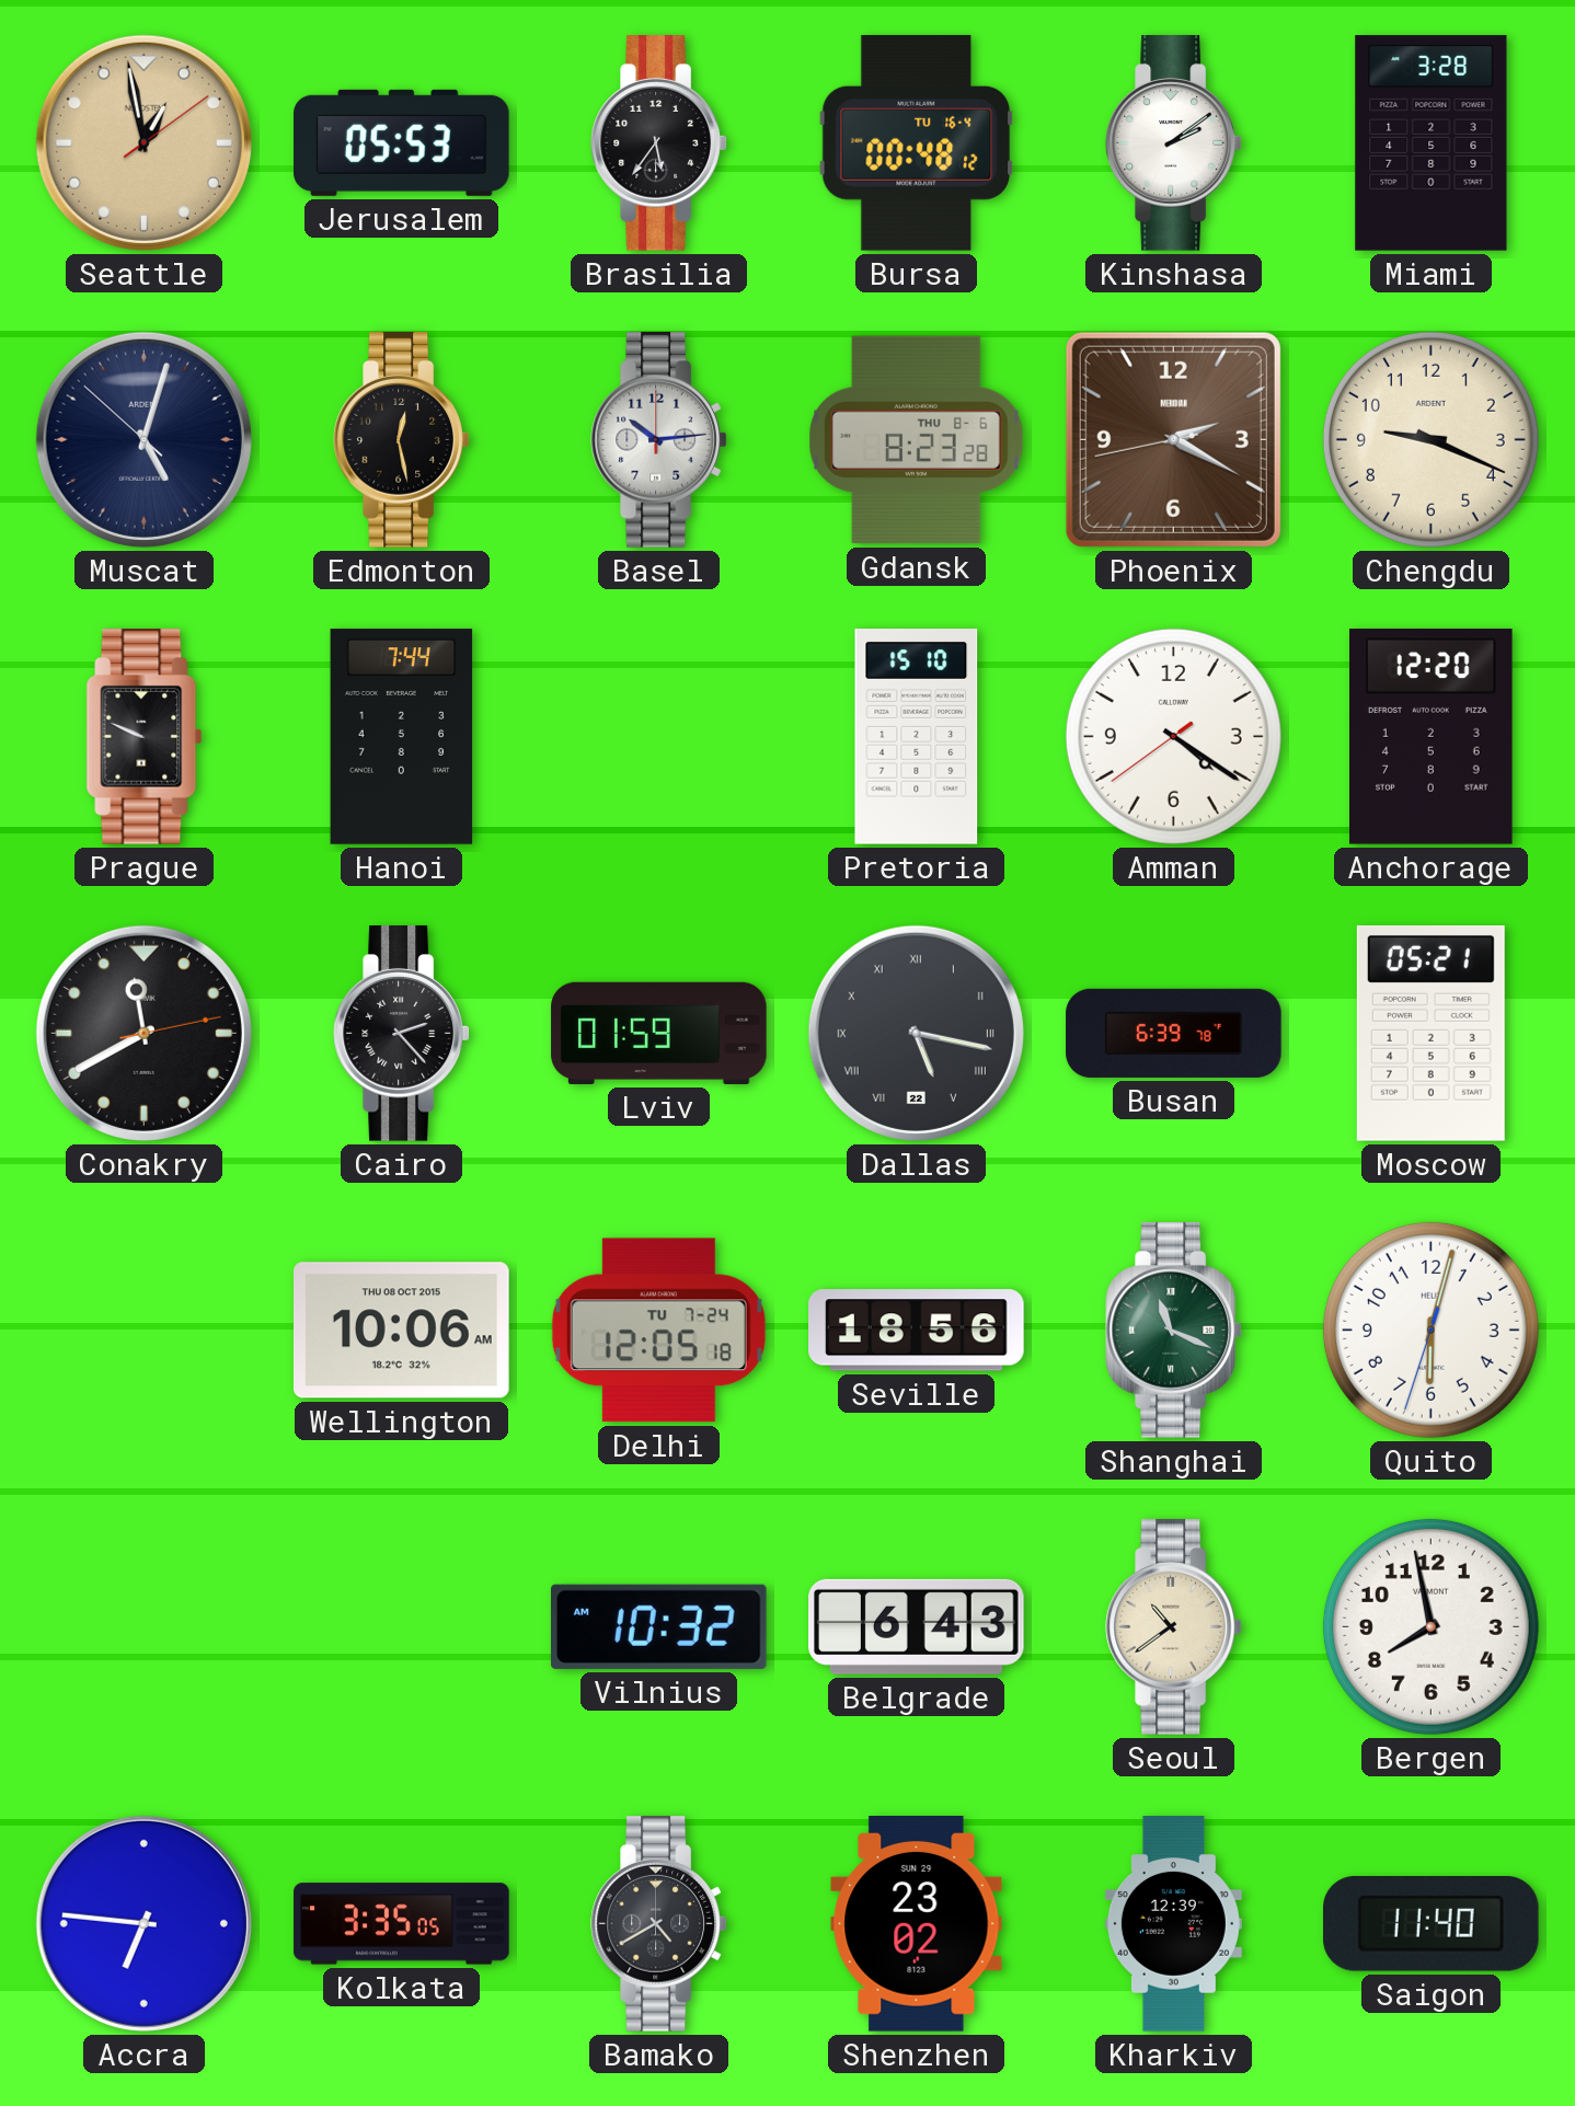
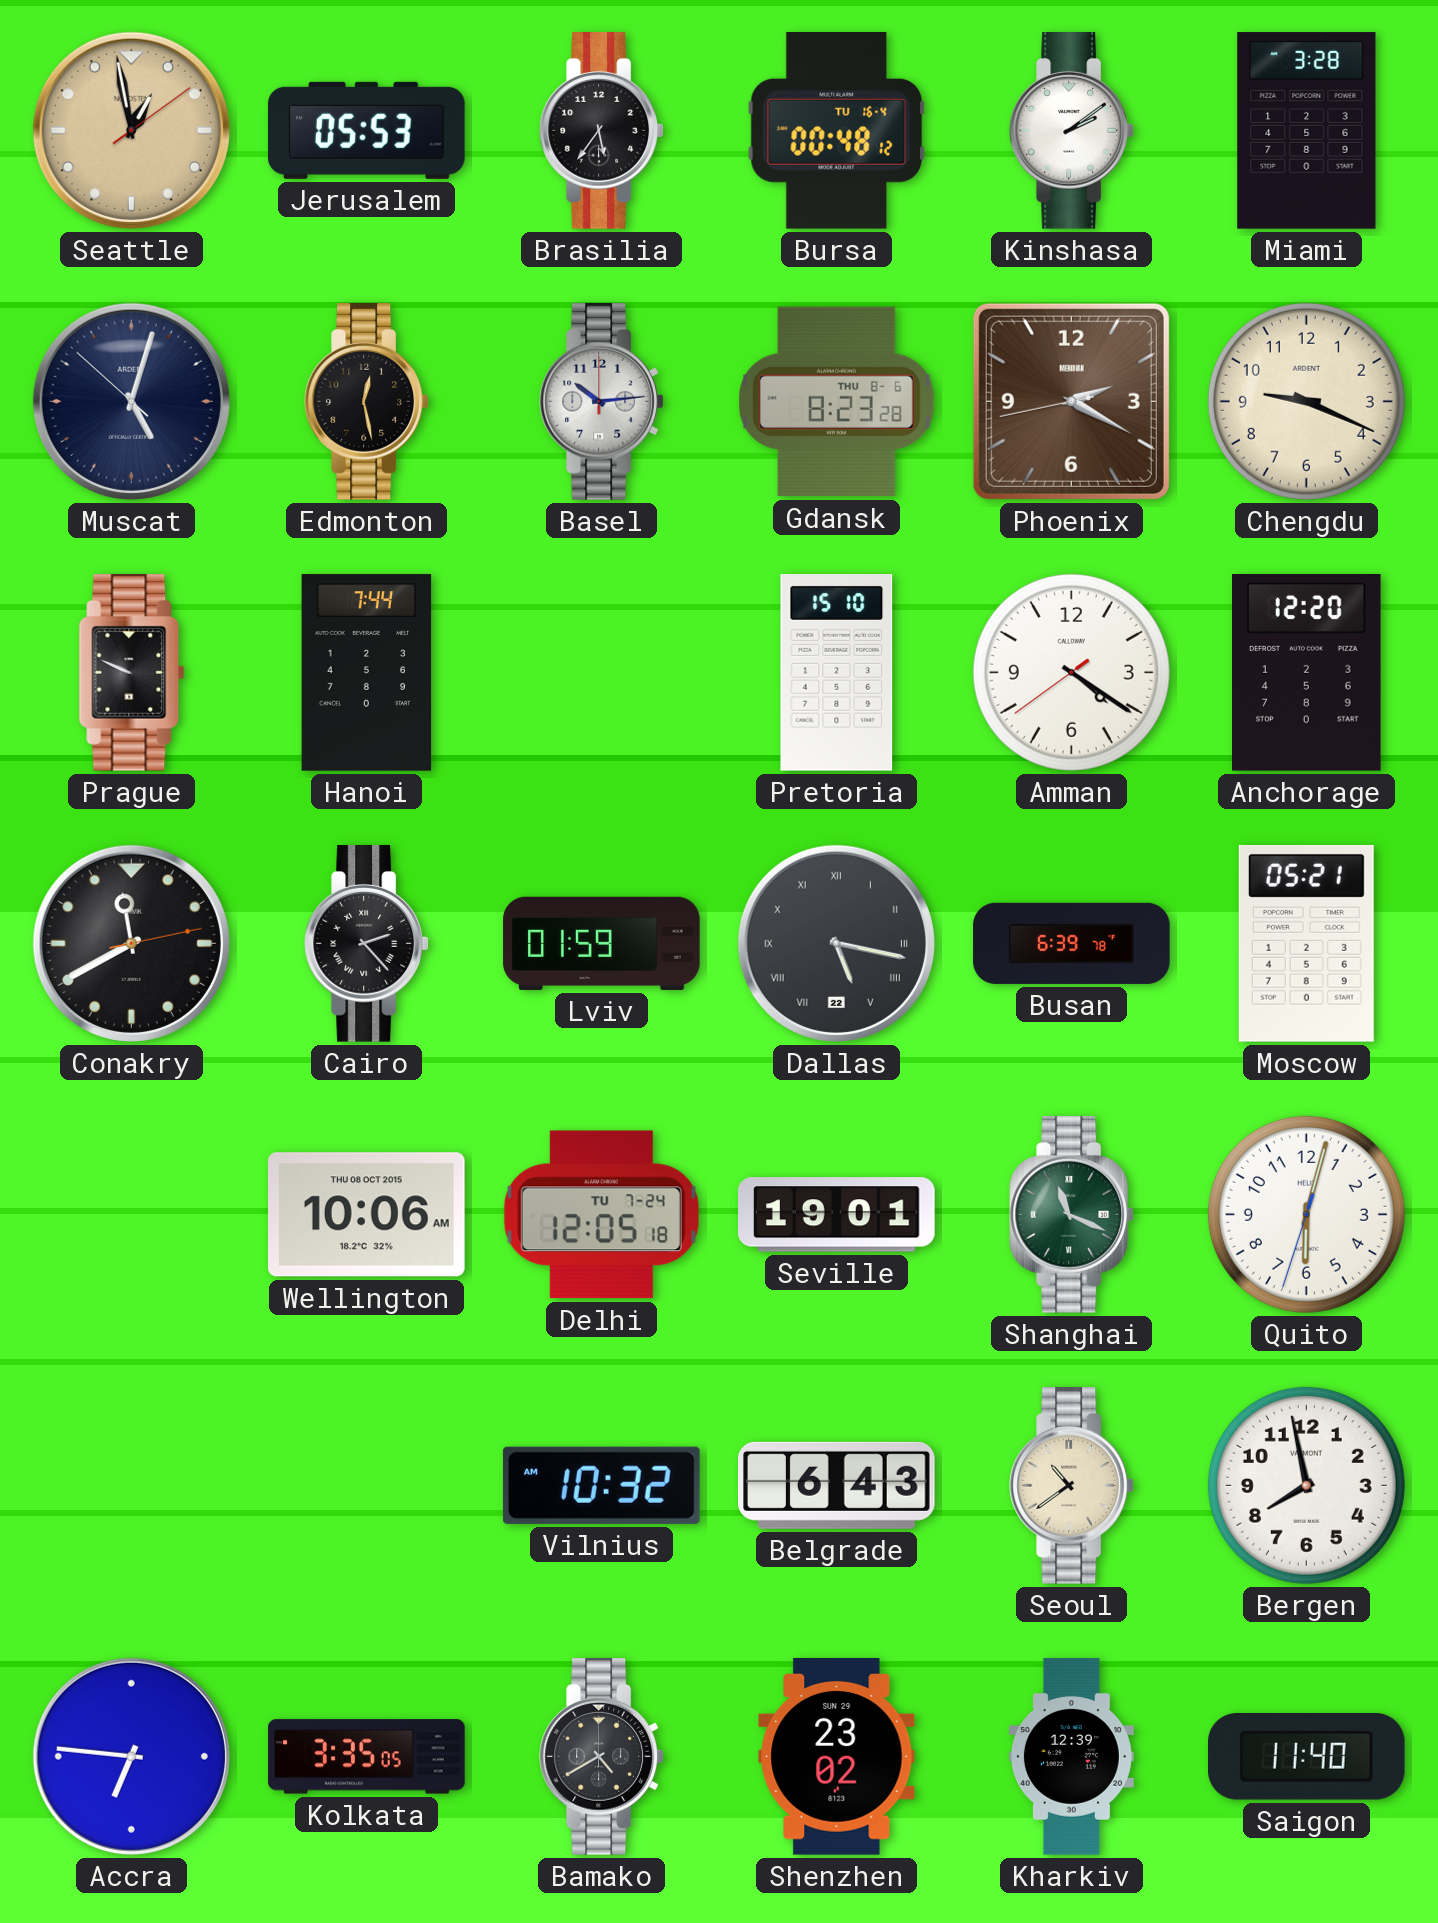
Seville: 18:56 -> 19:01 (837, 1215)
